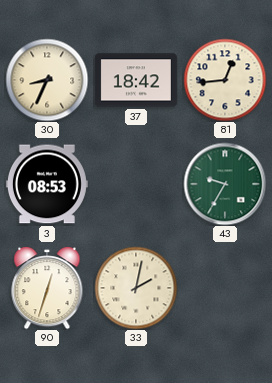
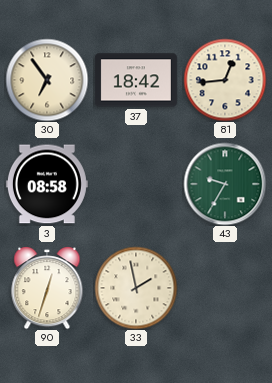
30: 8:34 -> 6:54 (47, 80)
3: 08:53 -> 08:58 (47, 184)
33: 2:02 -> 1:58 (136, 288)
